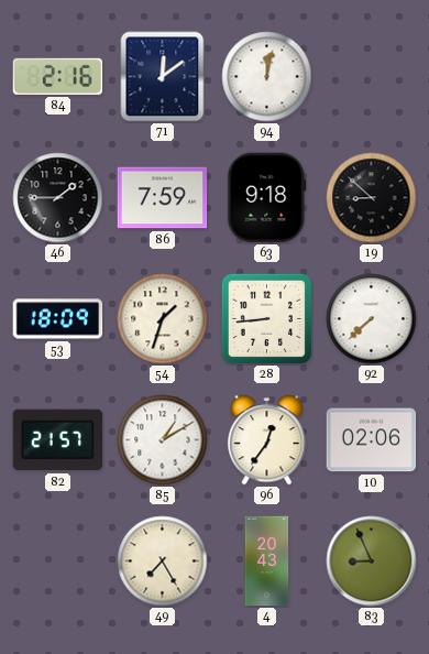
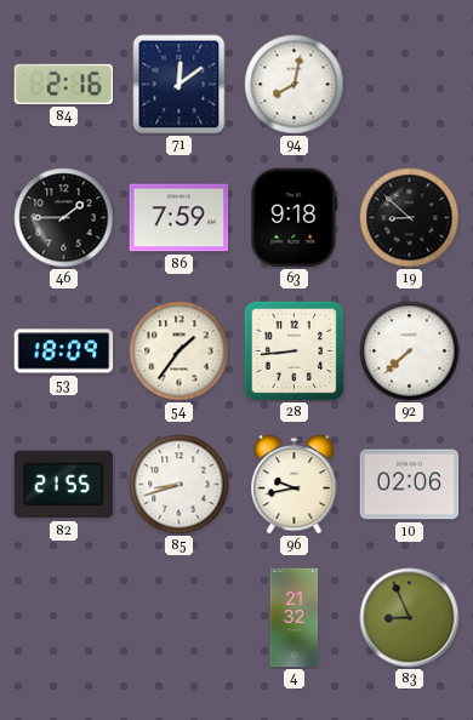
94: 12:02 -> 8:02 (295, 85)
54: 1:33 -> 1:36 (179, 352)
82: 21:57 -> 21:55 (64, 485)
85: 1:10 -> 8:42 (179, 485)
96: 12:36 -> 9:43 (295, 485)
49: 7:25 -> none (163, 562)
4: 20:43 -> 21:32 (295, 618)
